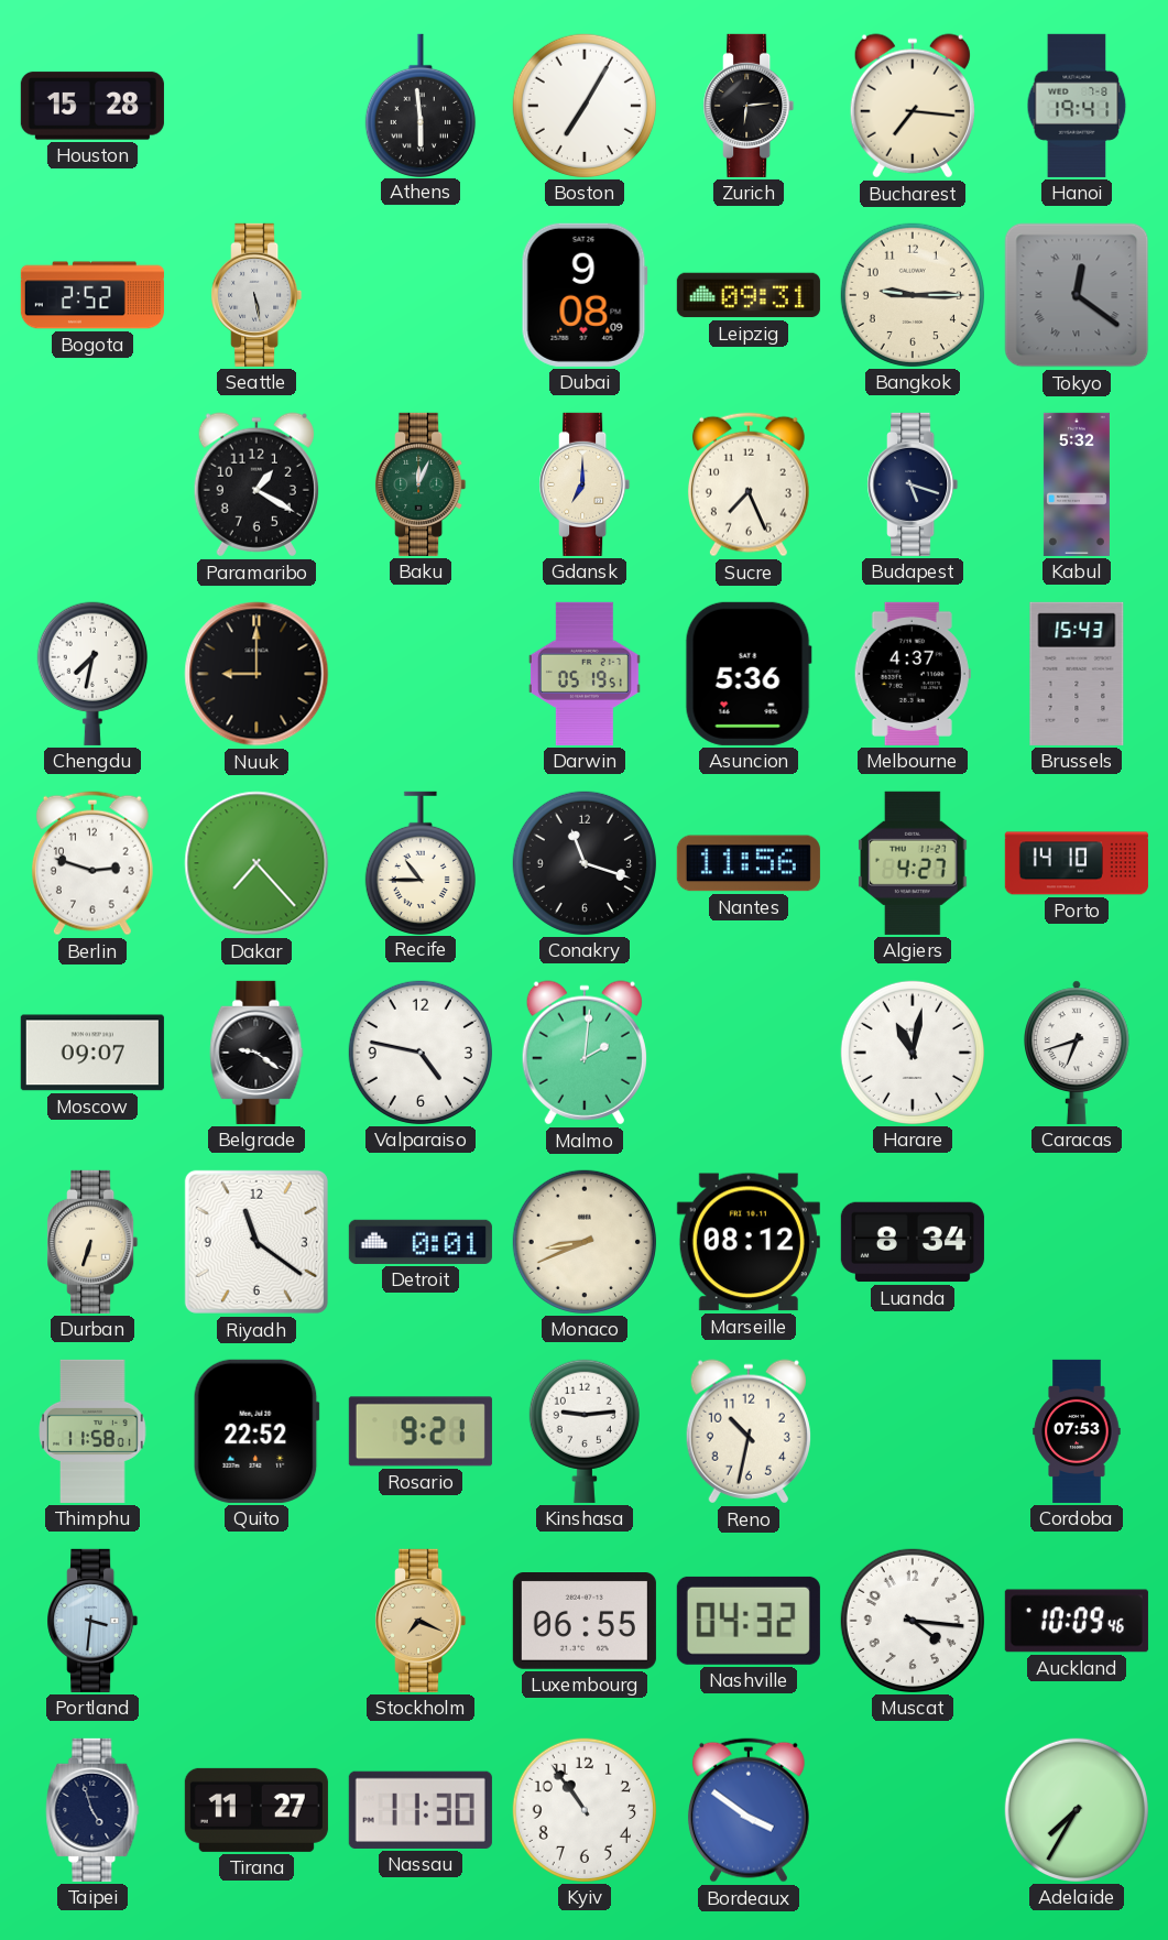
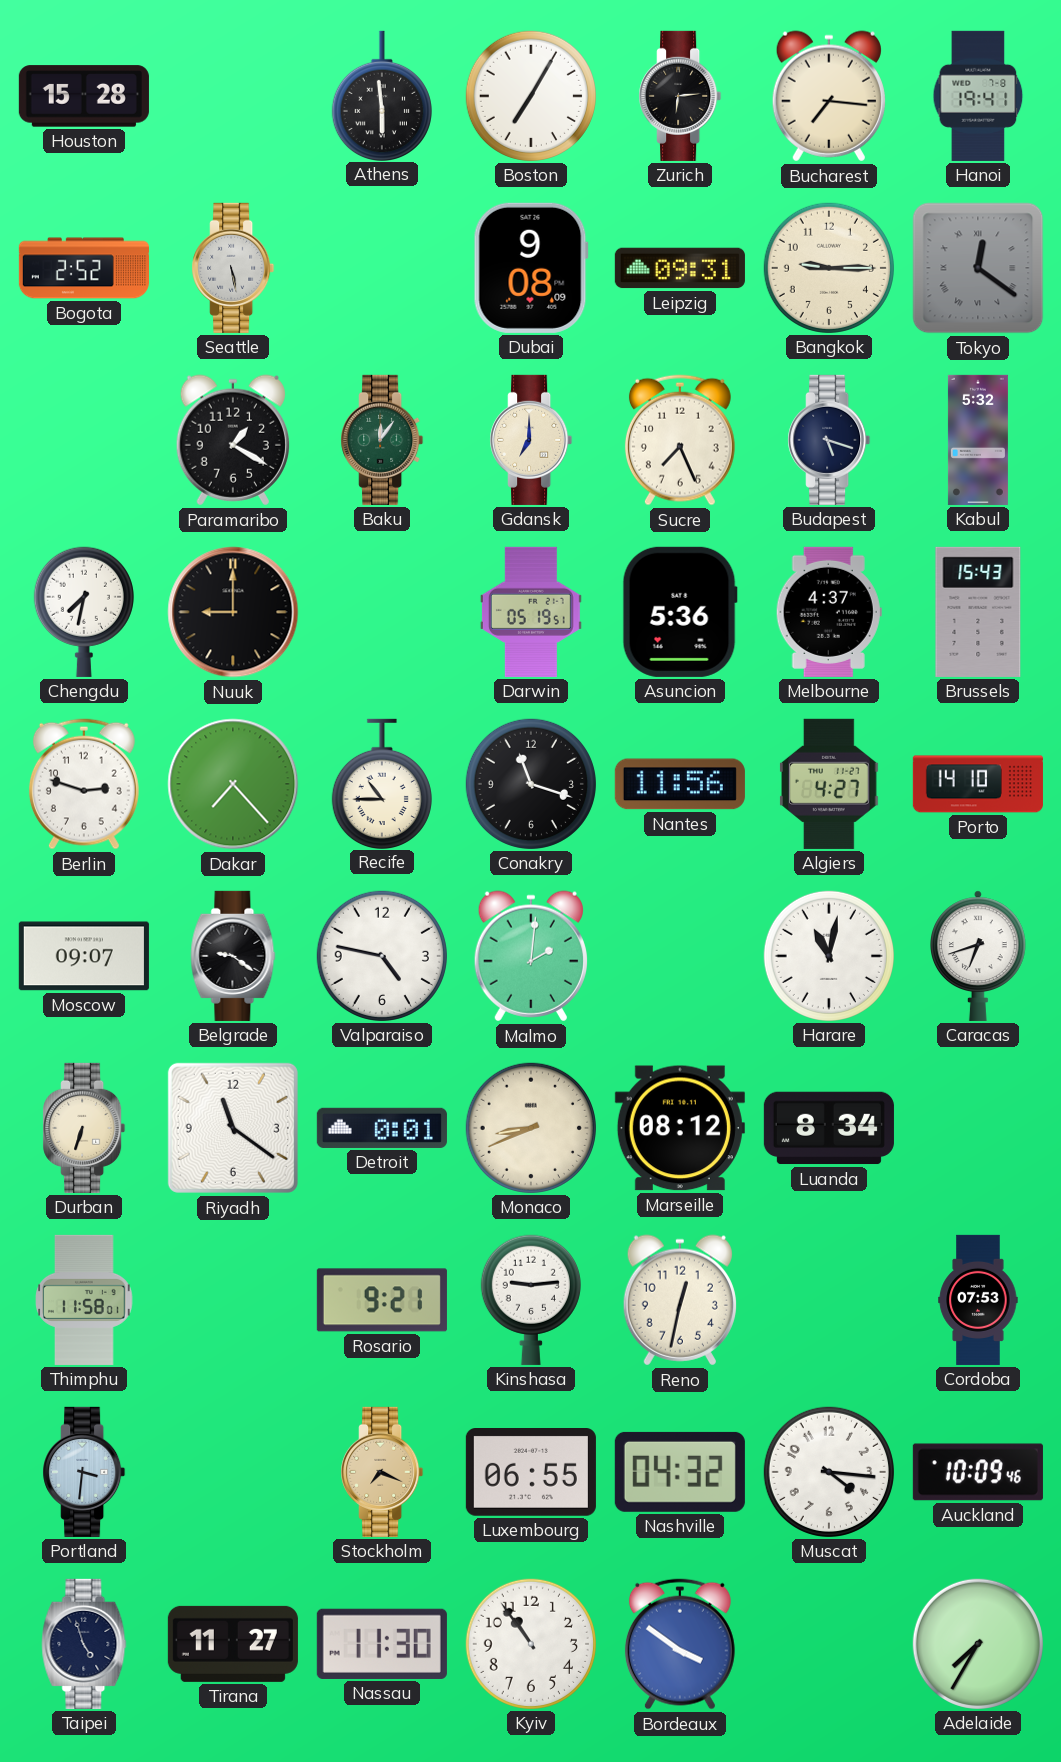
Baku: 12:04 -> 12:06 (382, 440)
Quito: 22:52 -> none (256, 1431)
Reno: 10:32 -> 12:32 (680, 1300)
